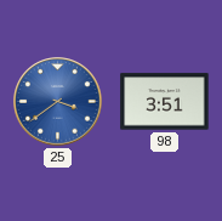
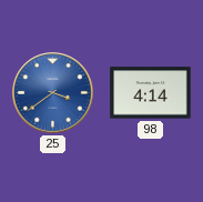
98: 3:51 -> 4:14 (151, 93)
